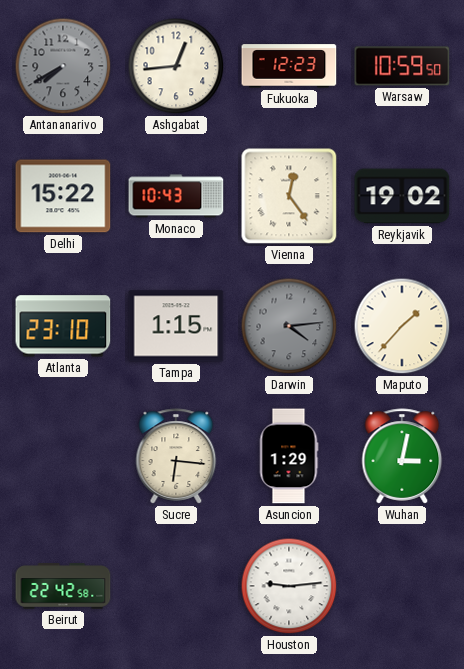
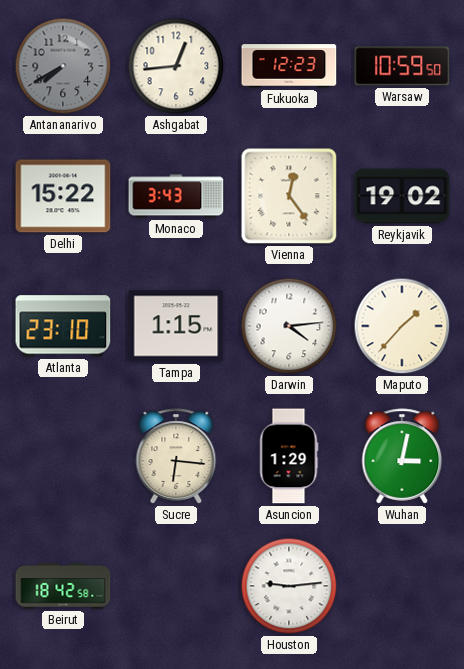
Monaco: 10:43 -> 3:43 (176, 196)
Darwin dial: grey -> white (289, 326)
Beirut: 22:42 -> 18:42 (63, 586)
